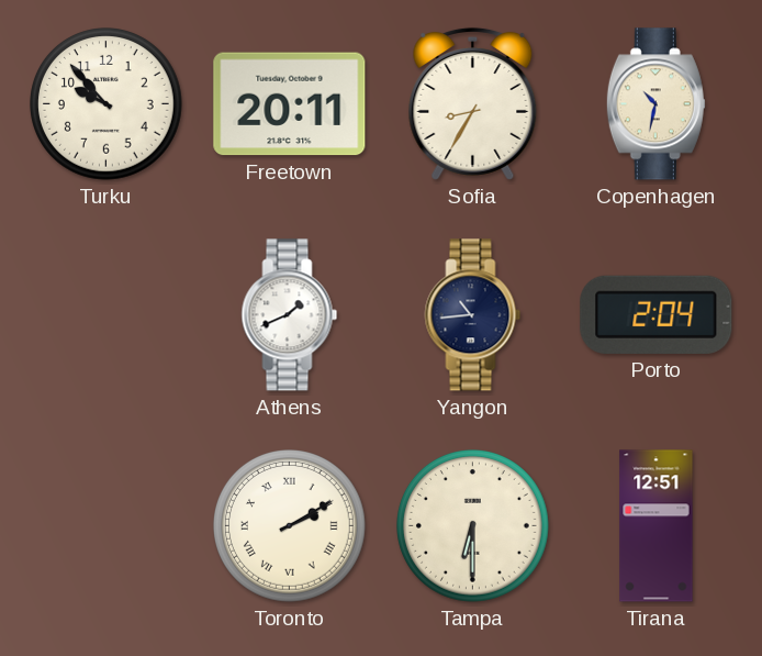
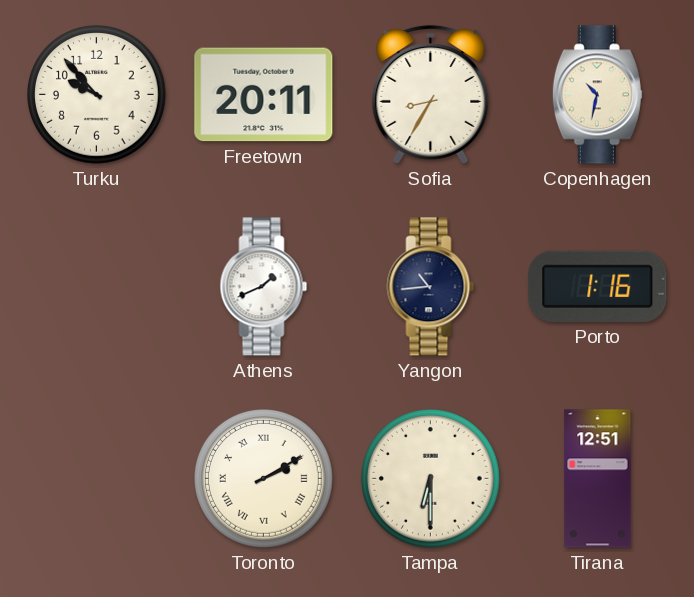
Porto: 2:04 -> 1:16 (598, 286)
